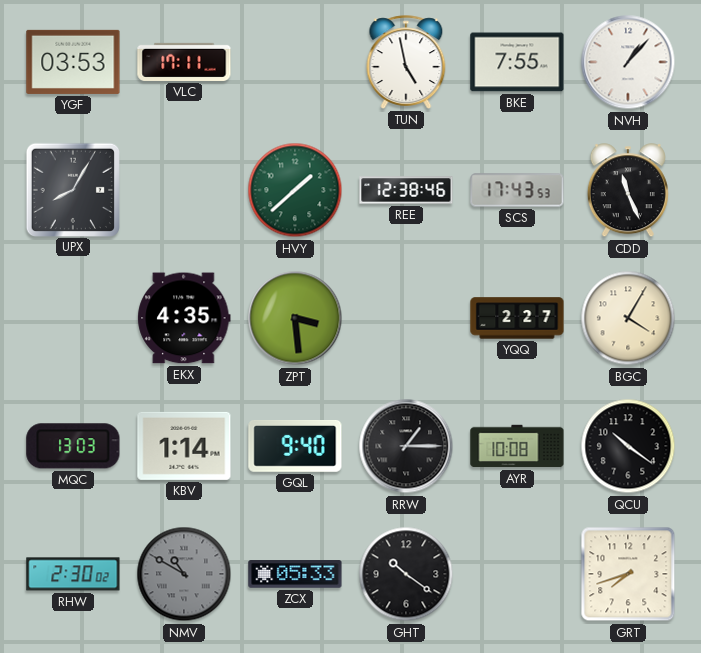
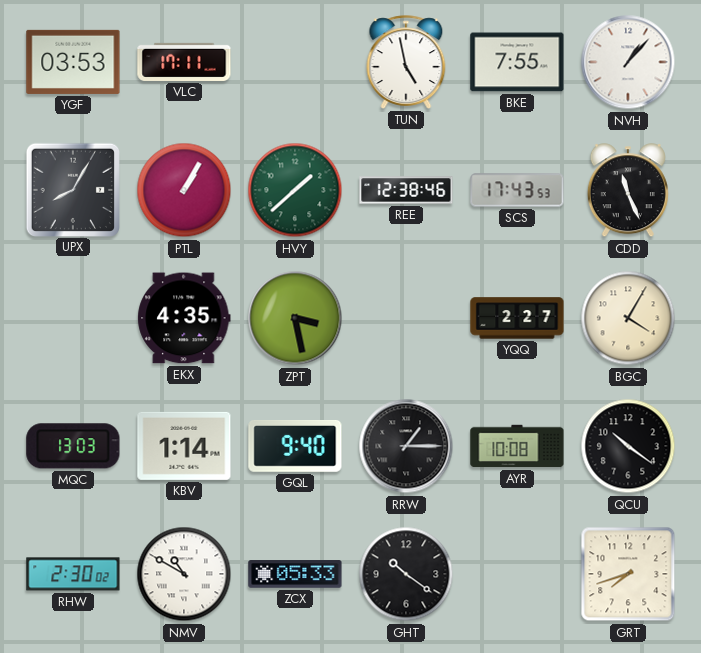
PTL: none -> 1:05 (184, 190)
ZPT: 3:29 -> 3:28 (295, 318)
NMV dial: grey -> white (184, 574)
